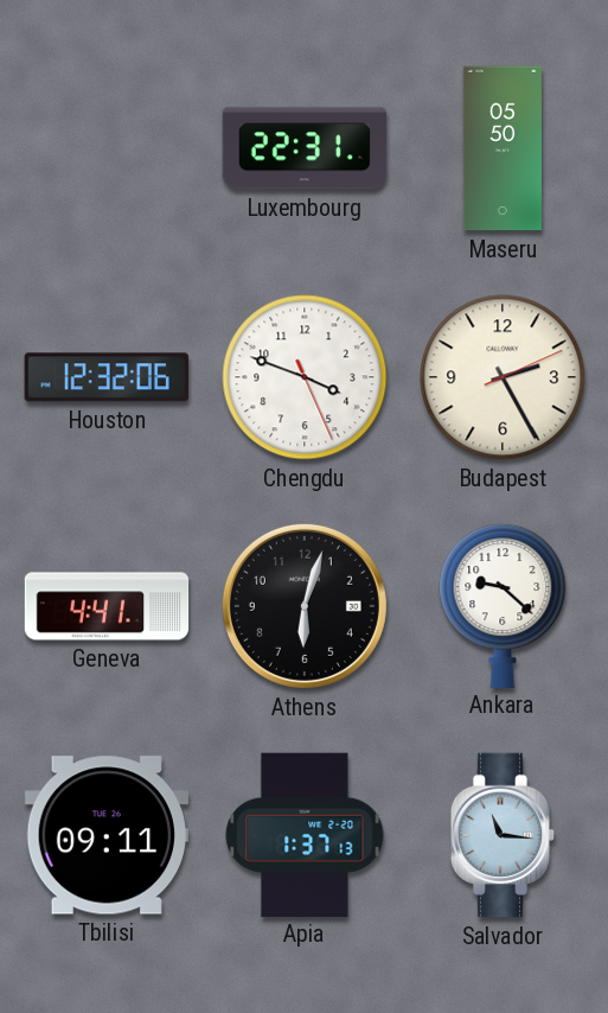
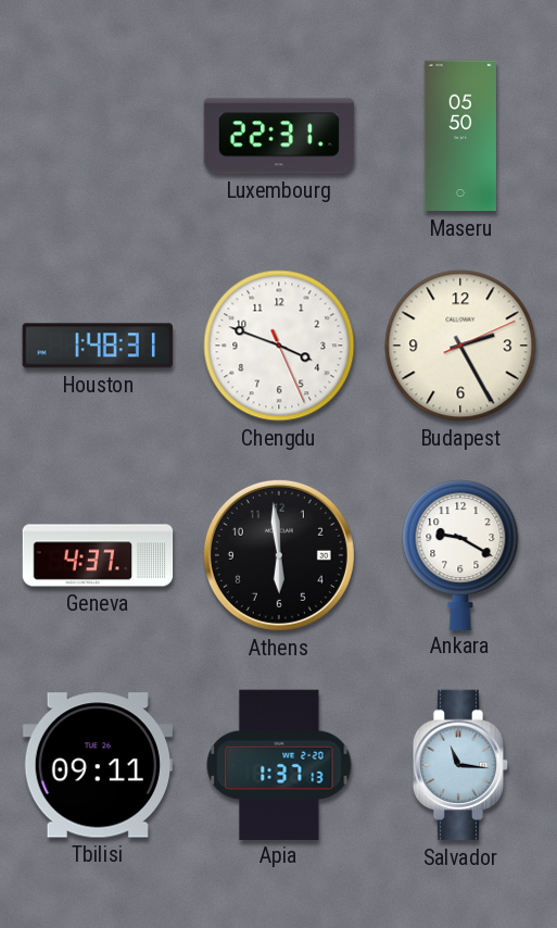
Houston: 12:32 -> 1:48 (98, 346)
Geneva: 4:41 -> 4:37 (98, 555)
Athens: 6:03 -> 5:59 (279, 555)
Ankara: 9:22 -> 9:20 (460, 554)
